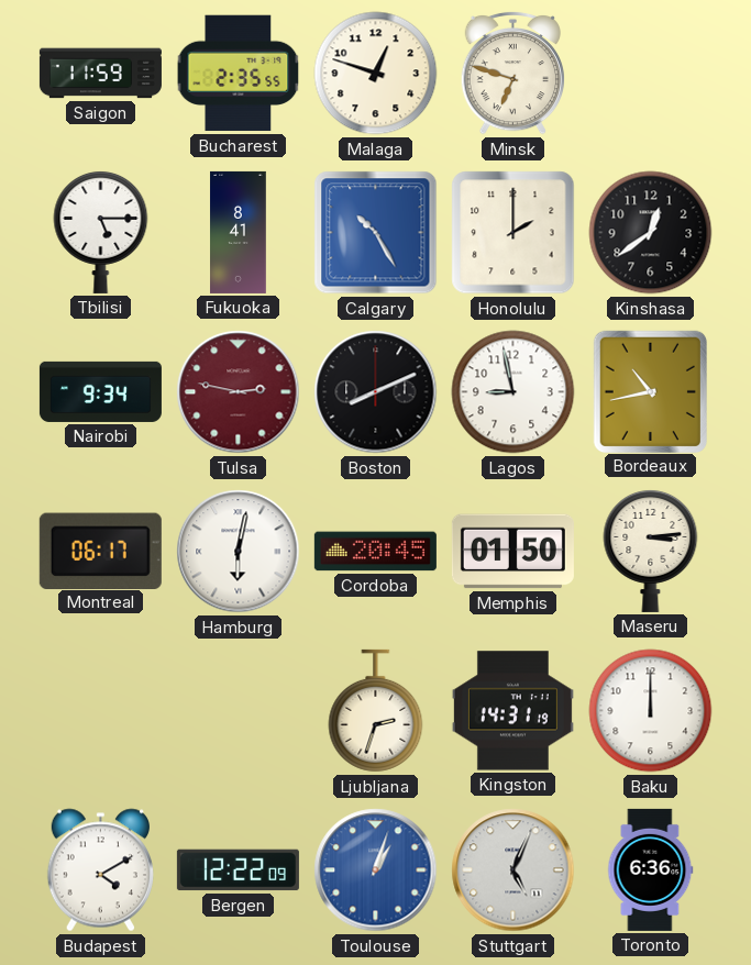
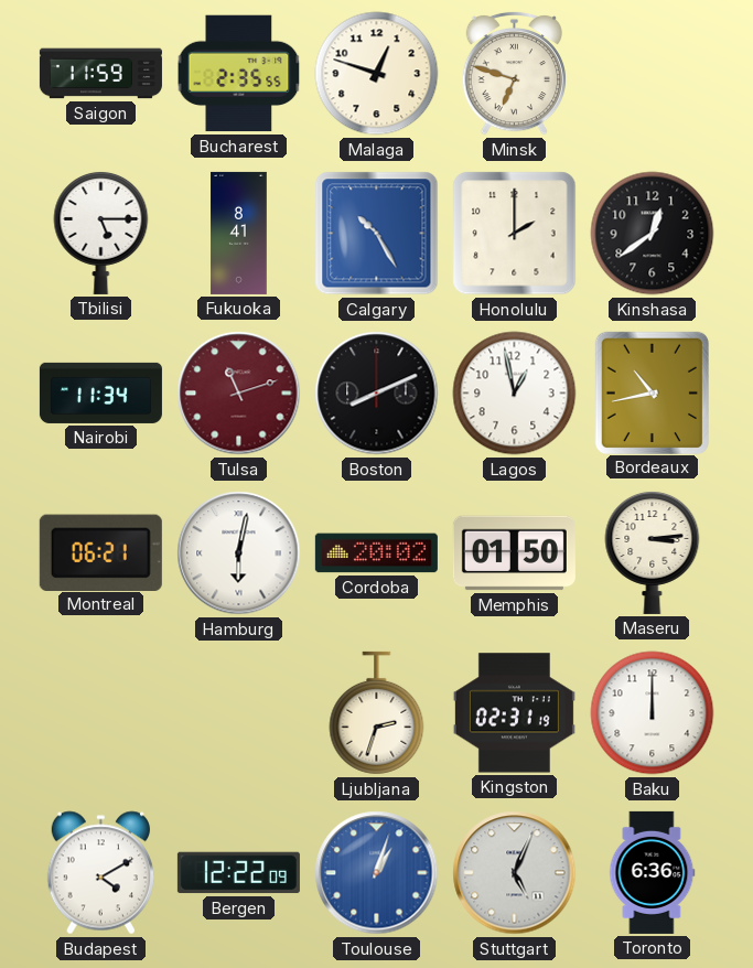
Nairobi: 9:34 -> 11:34 (100, 392)
Tulsa: 2:47 -> 11:12 (239, 394)
Lagos: 8:58 -> 12:58 (515, 394)
Montreal: 06:17 -> 06:21 (100, 552)
Cordoba: 20:45 -> 20:02 (376, 553)
Kingston: 14:31 -> 02:31 (514, 713)
